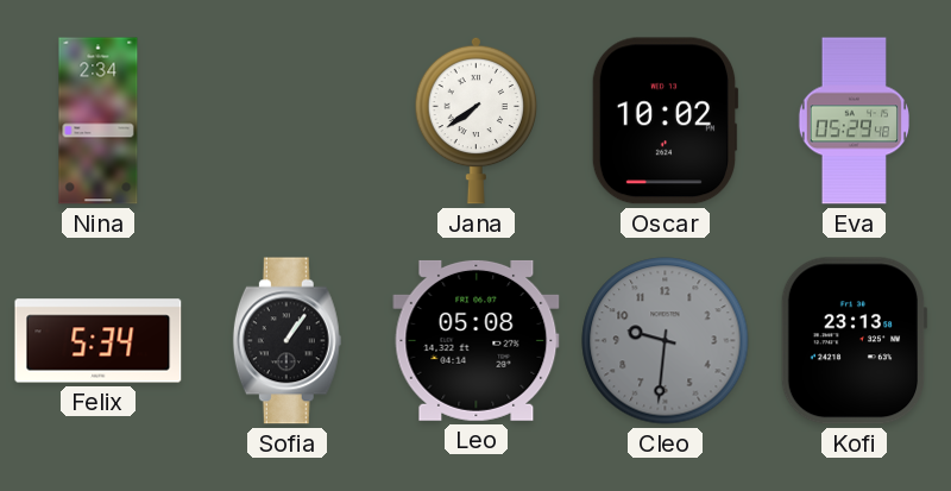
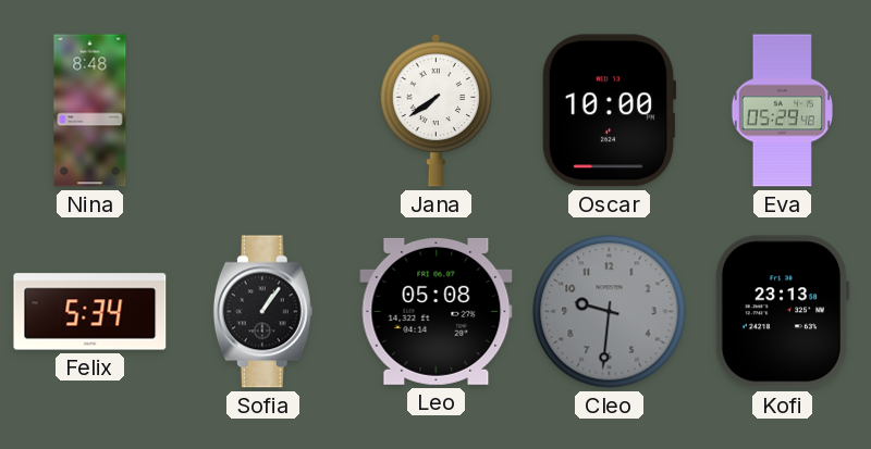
Nina: 2:34 -> 8:48 (90, 111)
Oscar: 10:02 -> 10:00 (609, 111)
